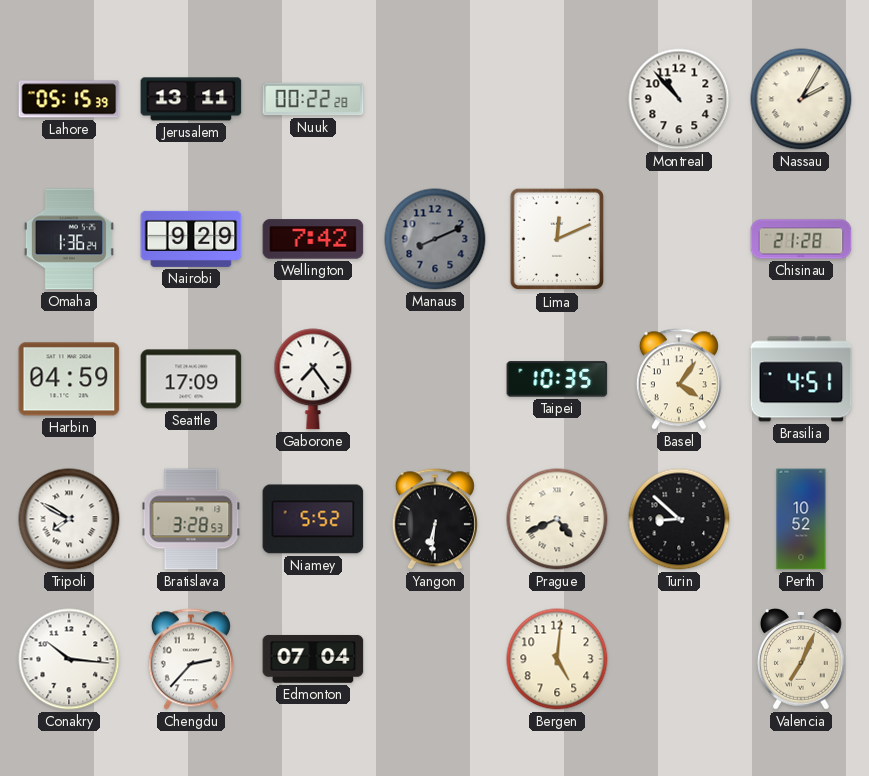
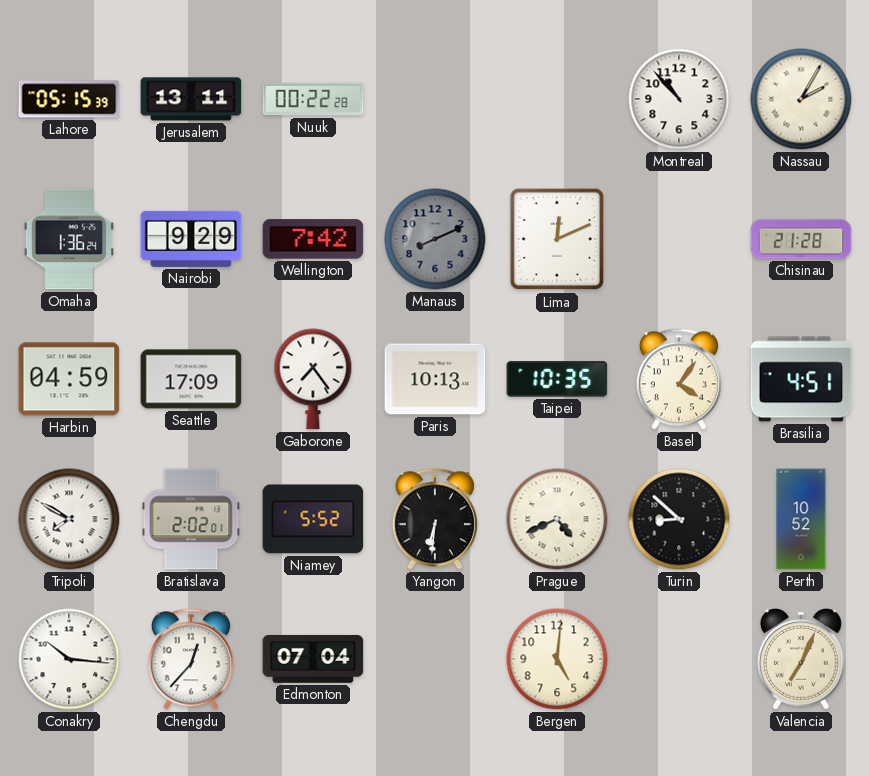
Paris: none -> 10:13 (435, 379)
Bratislava: 3:28 -> 2:02 (191, 519)
Chengdu: 2:37 -> 12:37 (191, 659)
